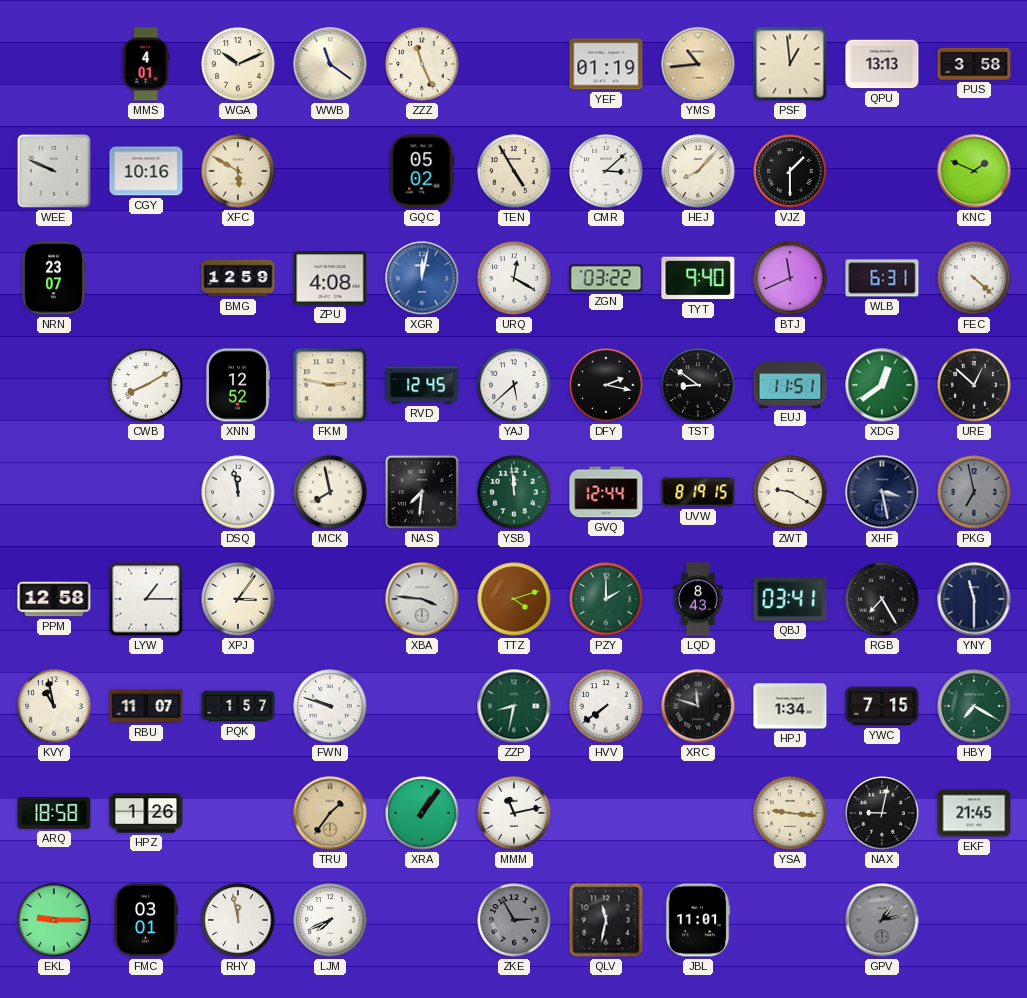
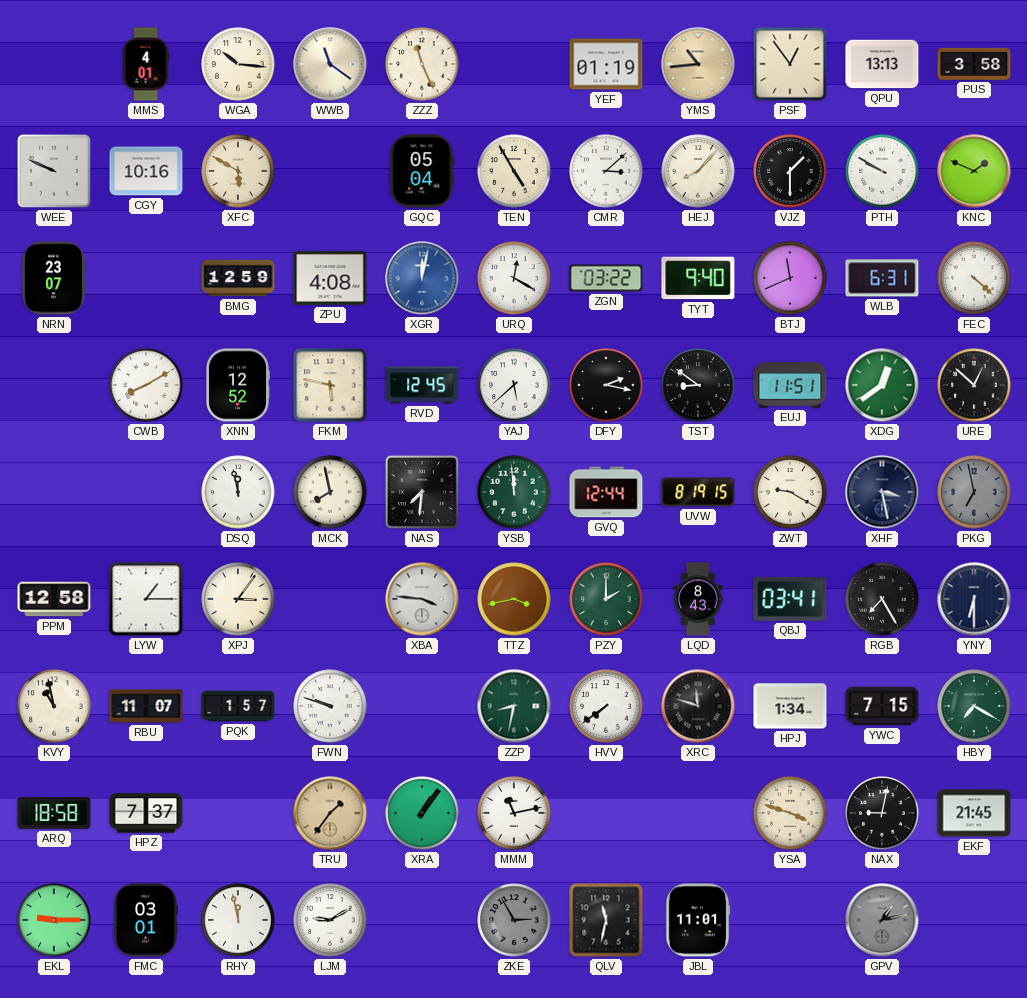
WGA: 10:11 -> 10:16 (238, 64)
PSF: 12:59 -> 12:54 (790, 64)
GQC: 05:02 -> 05:04 (422, 171)
PTH: none -> 9:50 (882, 171)
FKM: 2:47 -> 5:47 (330, 385)
TTZ: 4:12 -> 3:43 (514, 599)
YNY: 11:30 -> 6:30 (974, 599)
HPZ: 1:26 -> 7:37 (146, 813)
YSA: 9:16 -> 3:48 (790, 813)
LJM: 7:41 -> 9:10 (330, 920)
